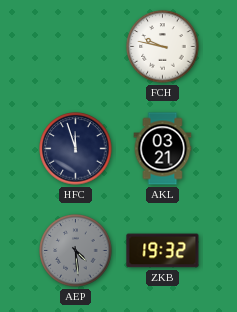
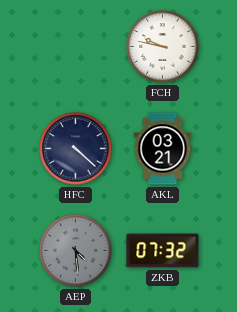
HFC: 11:57 -> 4:22 (76, 149)
ZKB: 19:32 -> 07:32 (163, 251)
